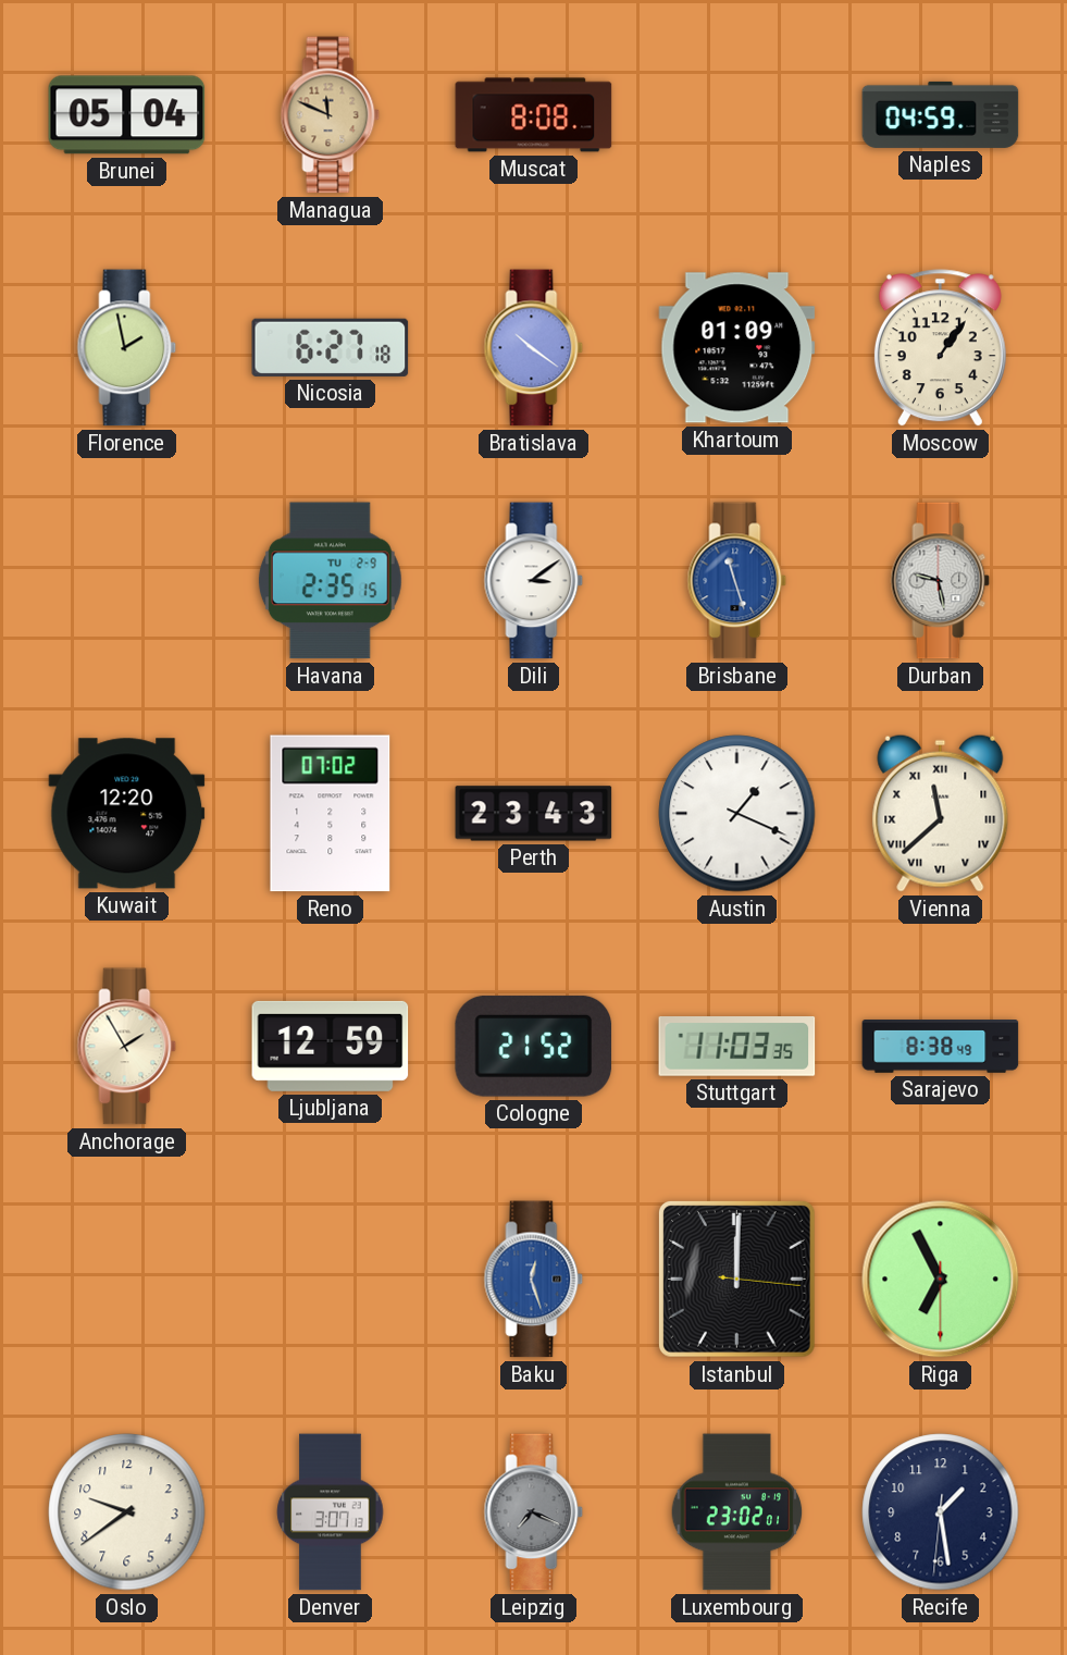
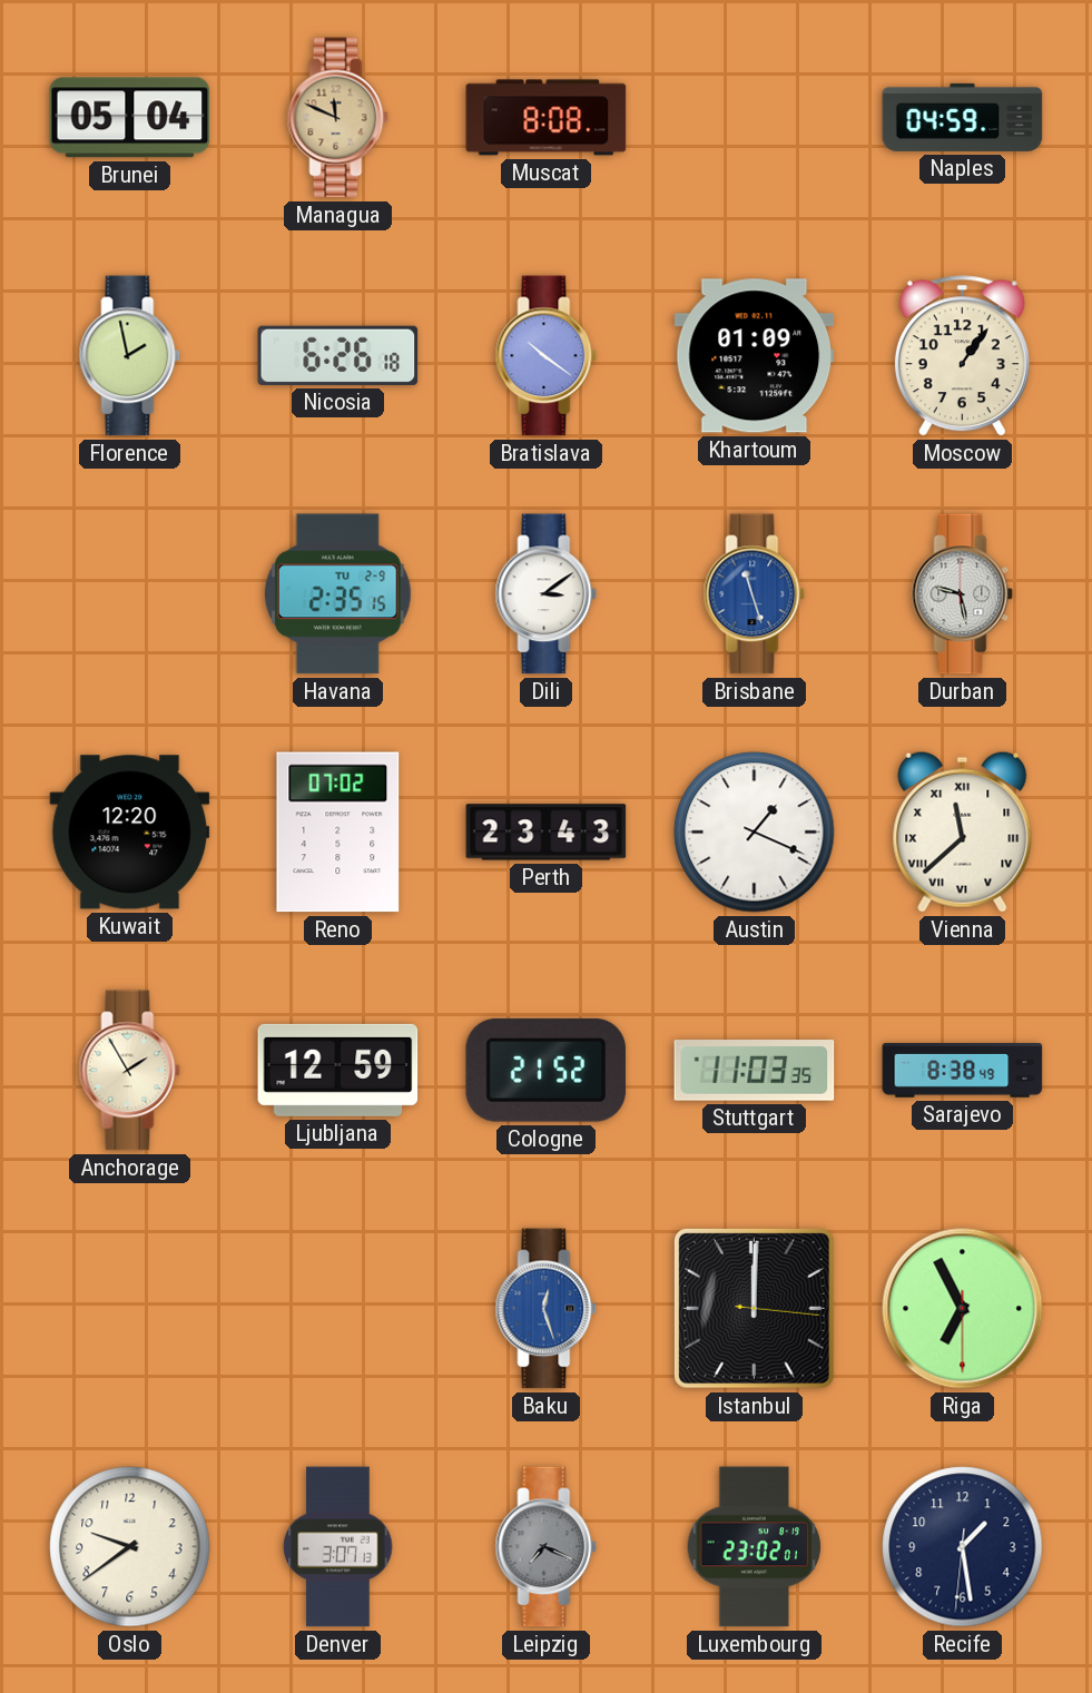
Nicosia: 6:27 -> 6:26 (338, 355)
